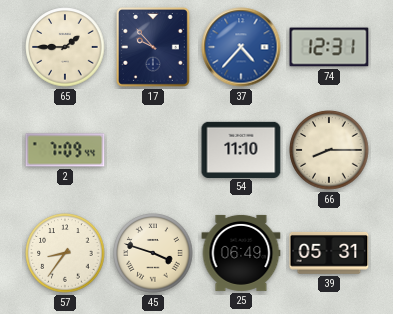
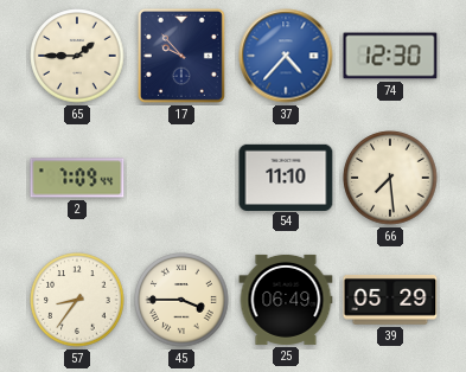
74: 12:31 -> 12:30 (390, 56)
66: 8:15 -> 7:29 (390, 178)
45: 3:48 -> 3:45 (181, 300)
39: 05:31 -> 05:29 (390, 300)
